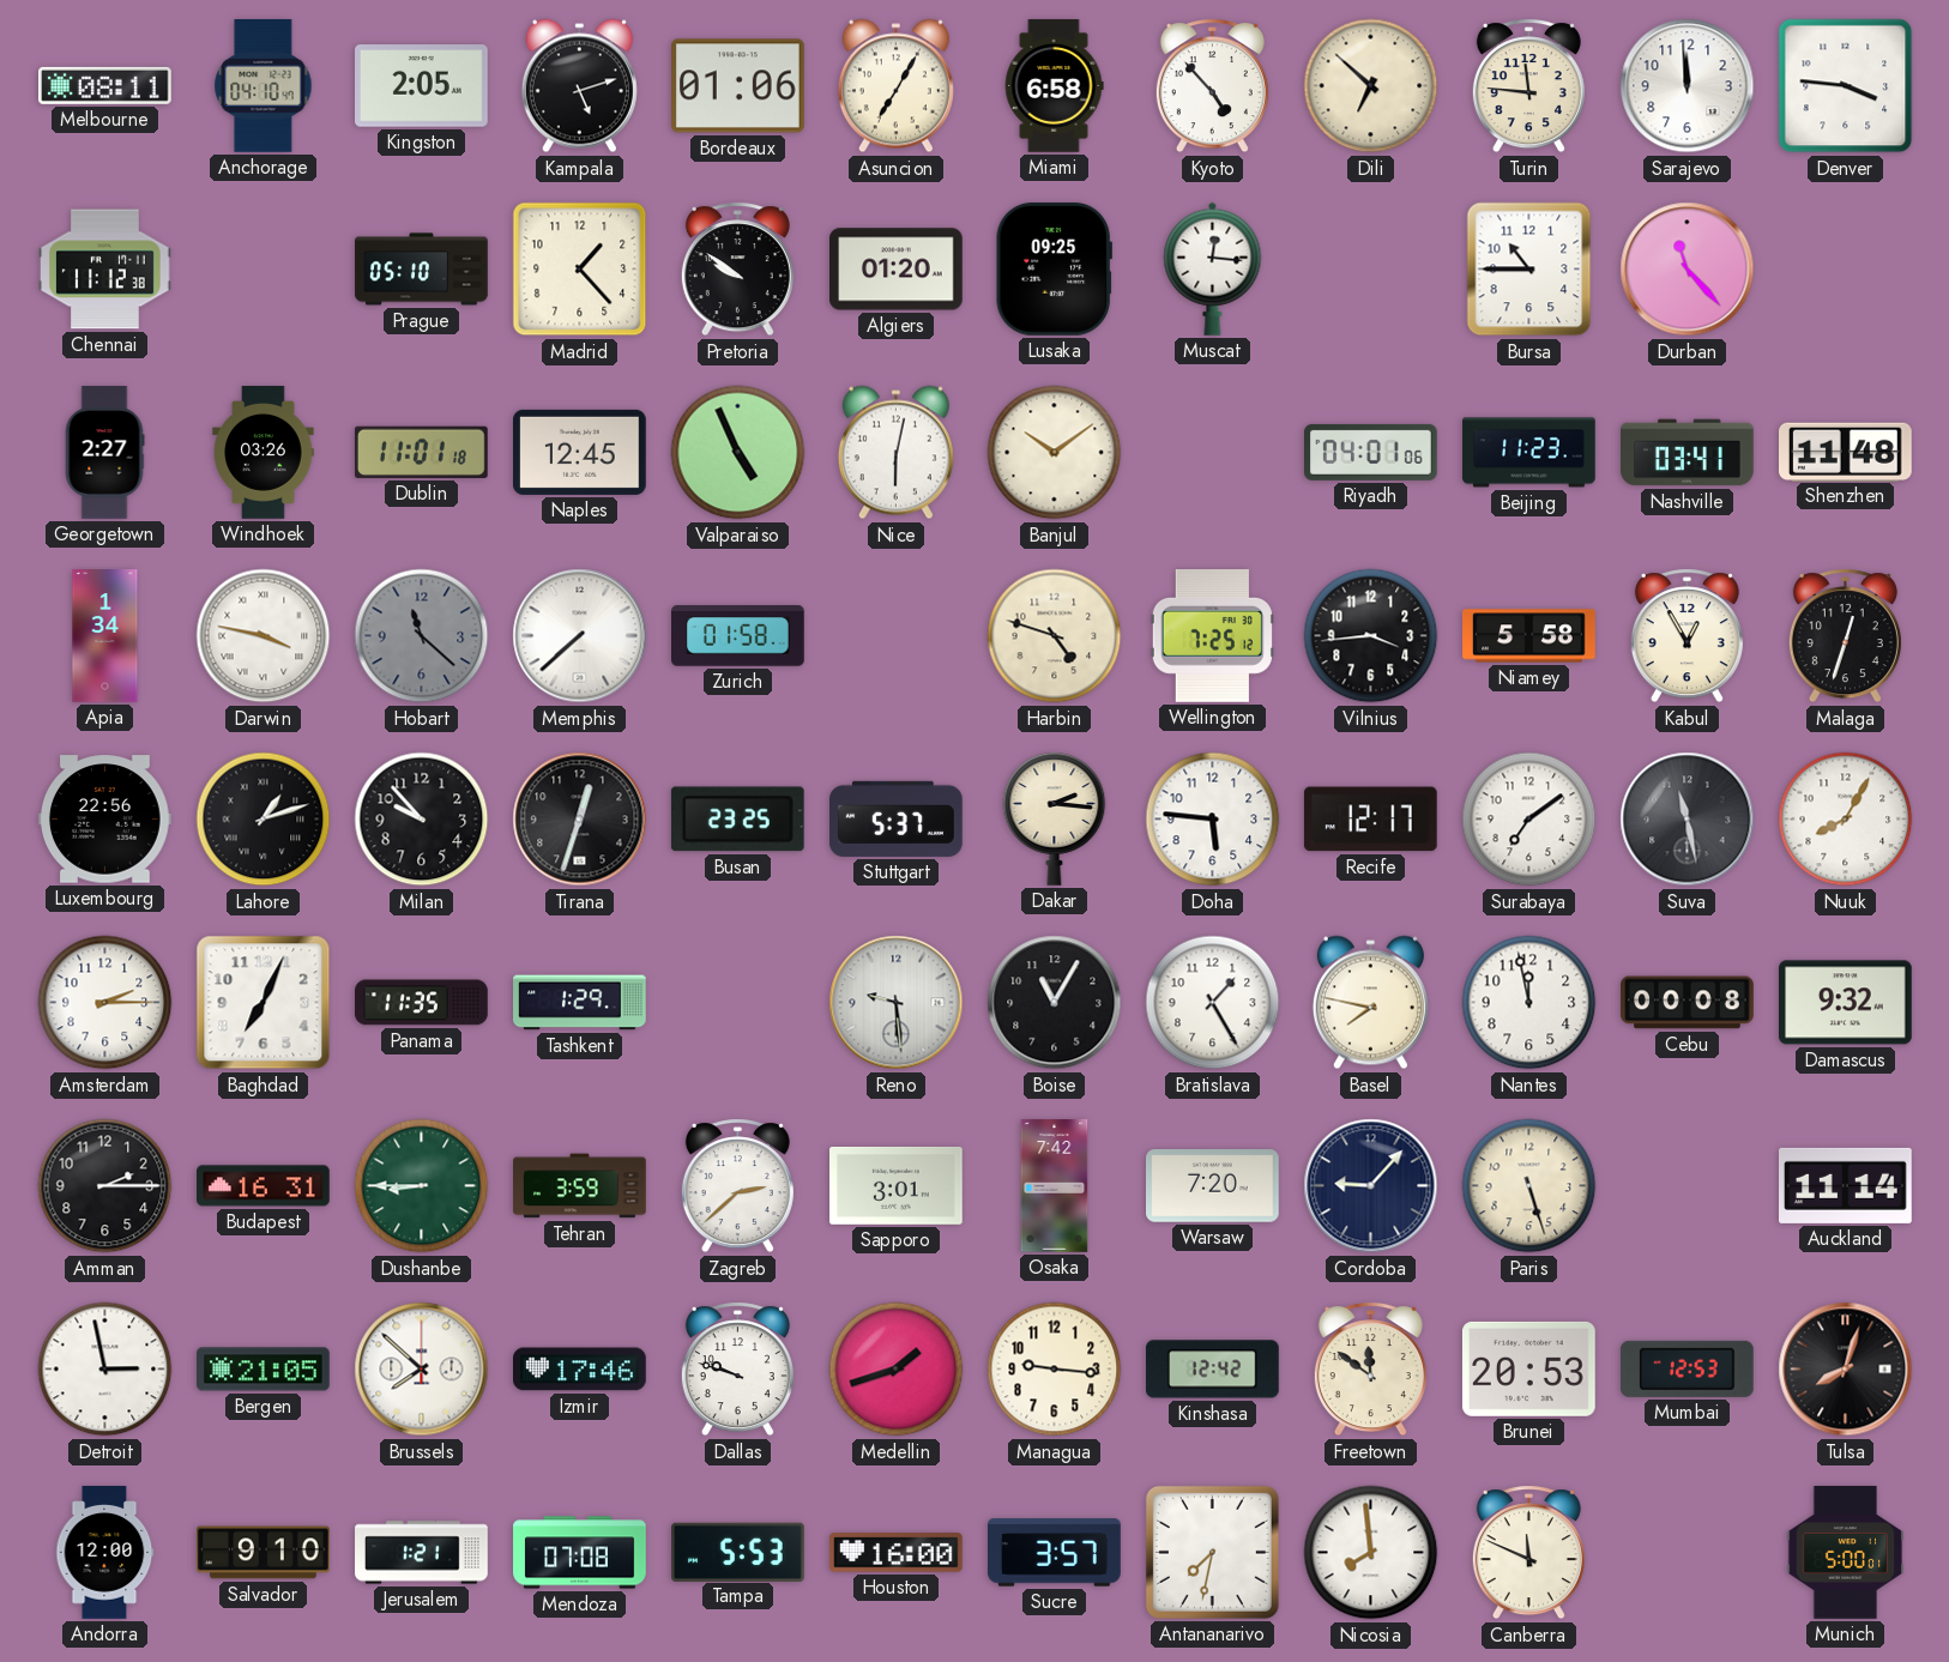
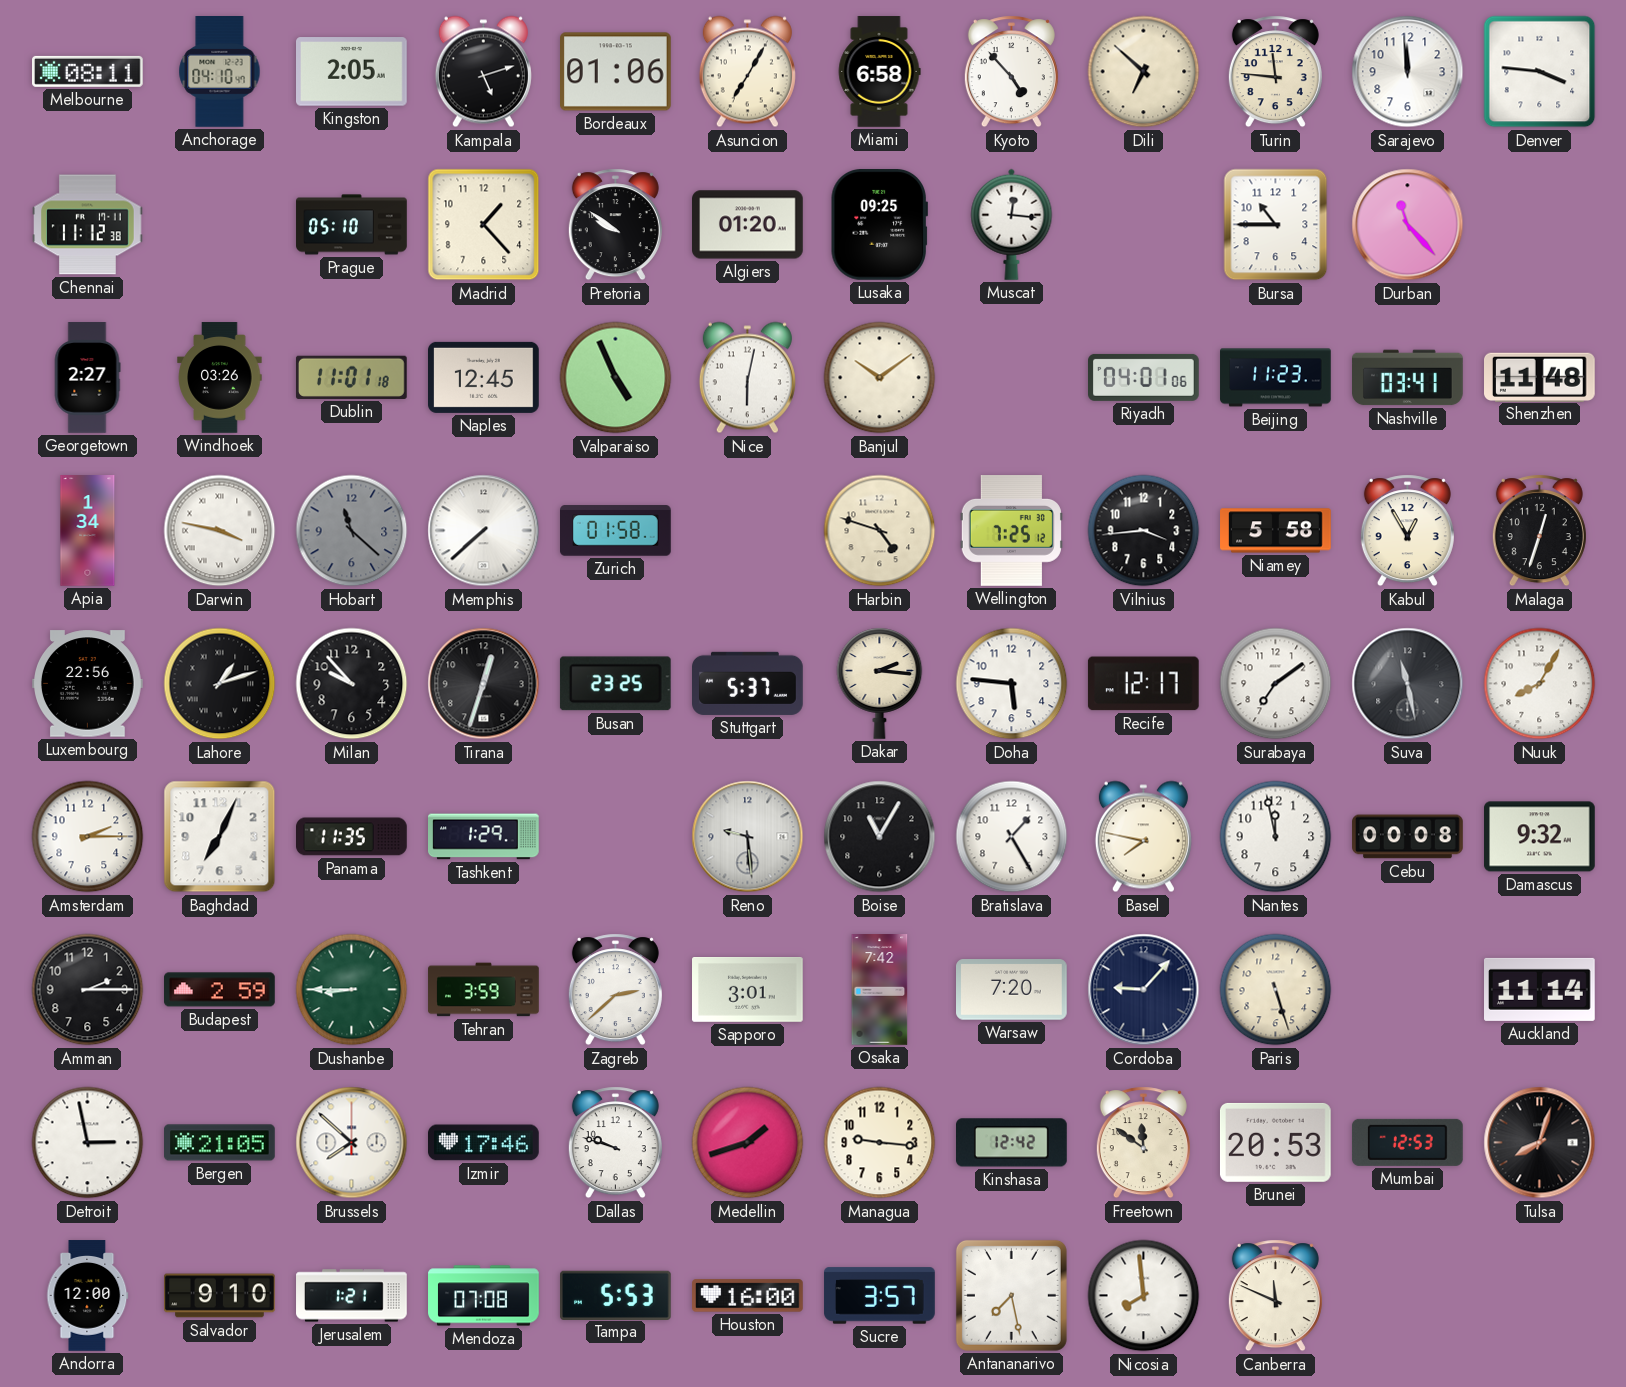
Budapest: 16:31 -> 2:59 (220, 990)
Antananarivo: 7:32 -> 7:28 (1011, 1295)
Munich: 5:00 -> none (1846, 1553)
